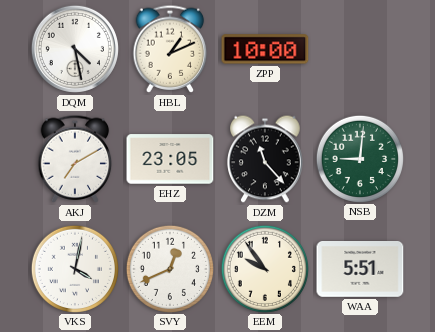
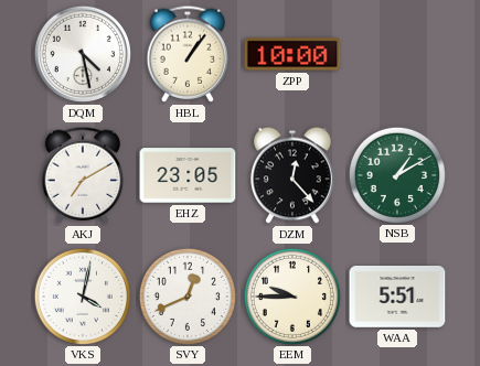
HBL: 1:11 -> 1:06 (188, 54)
DZM: 11:23 -> 12:23 (292, 175)
NSB: 9:01 -> 1:10 (396, 174)
EEM: 9:54 -> 9:45 (291, 295)
